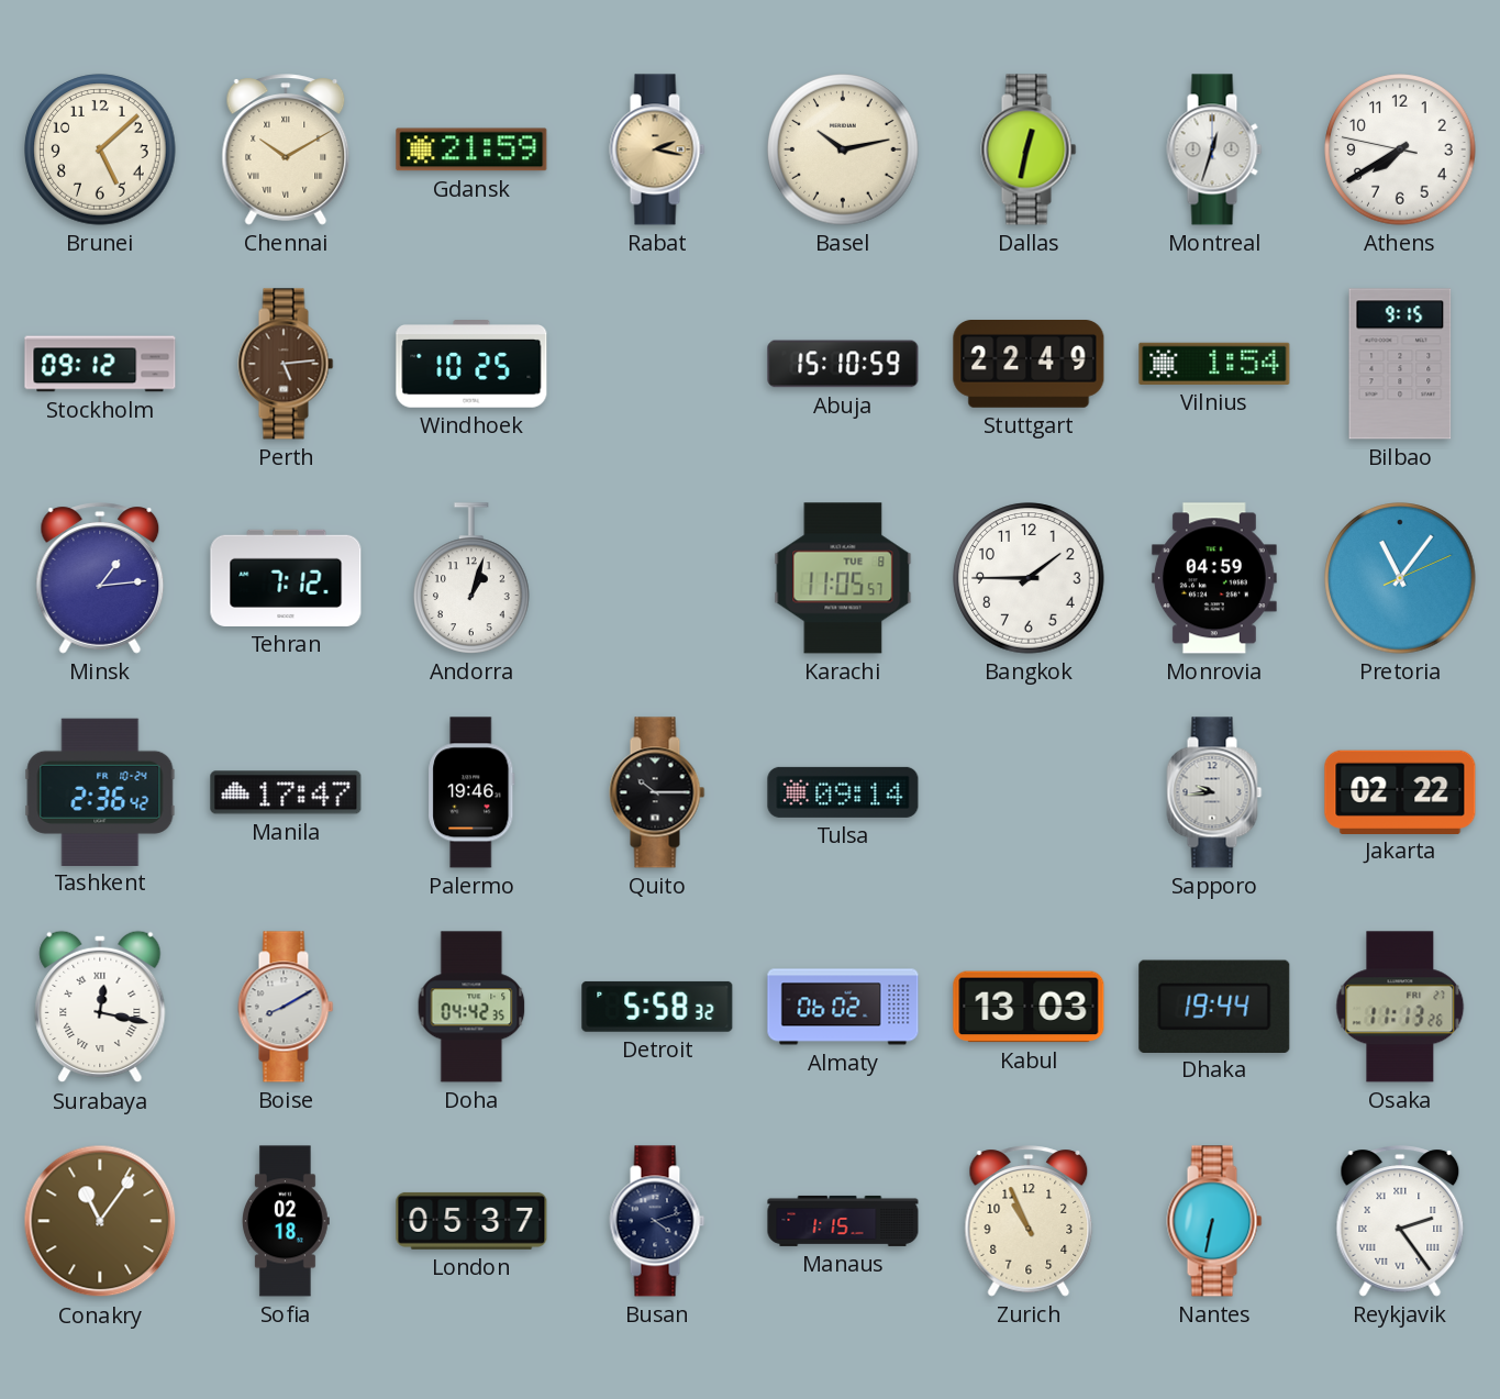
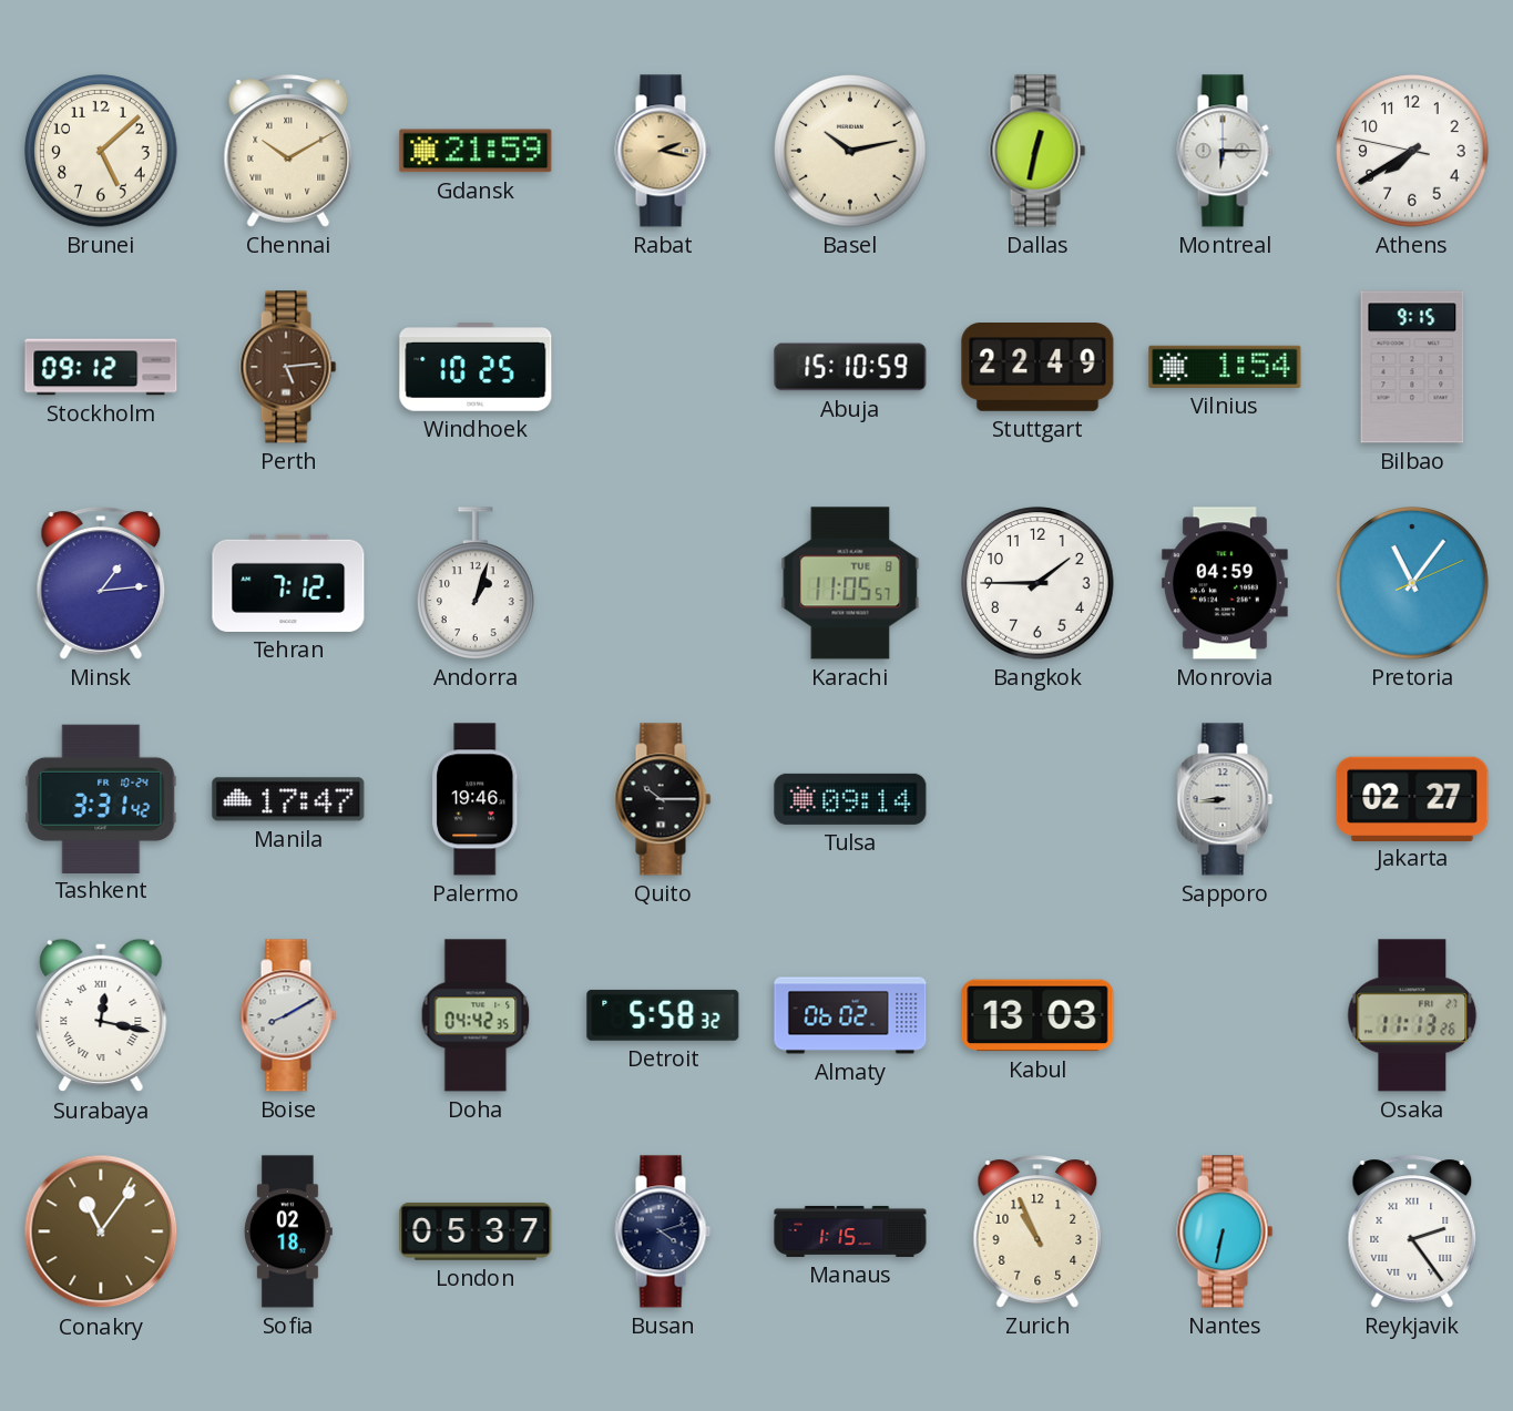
Montreal: 12:33 -> 6:15 (1225, 151)
Tashkent: 2:36 -> 3:31 (101, 798)
Sapporo: 9:44 -> 8:44 (1225, 799)
Jakarta: 02:22 -> 02:27 (1412, 798)
Dhaka: 19:44 -> none (1214, 1006)
